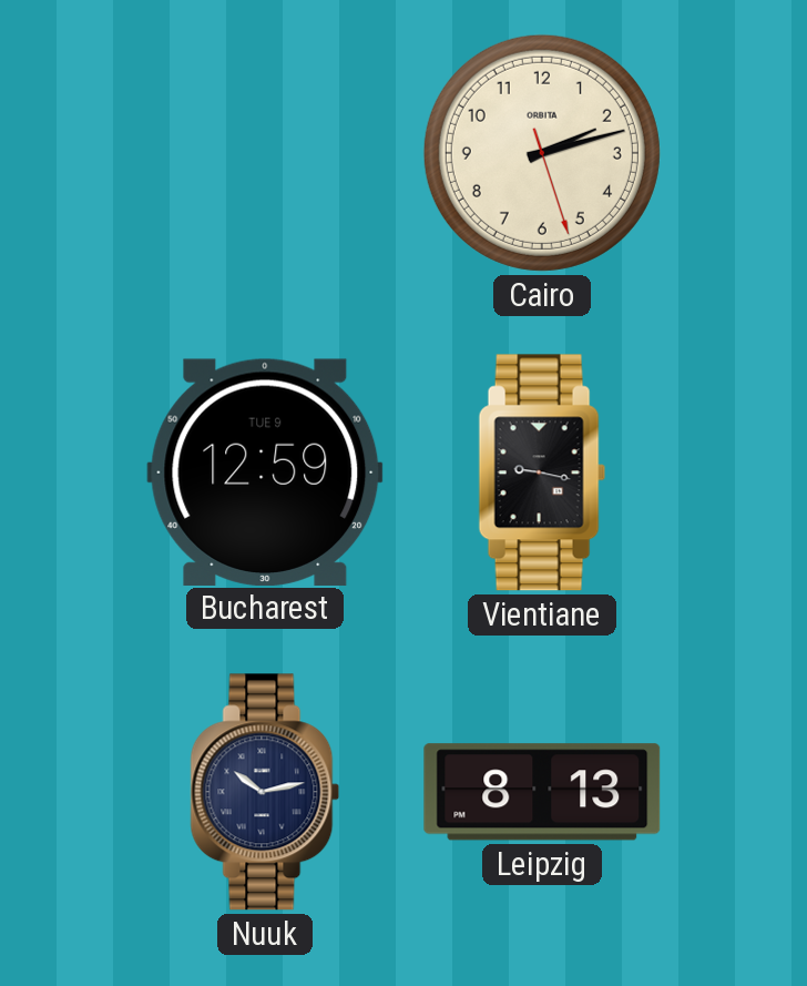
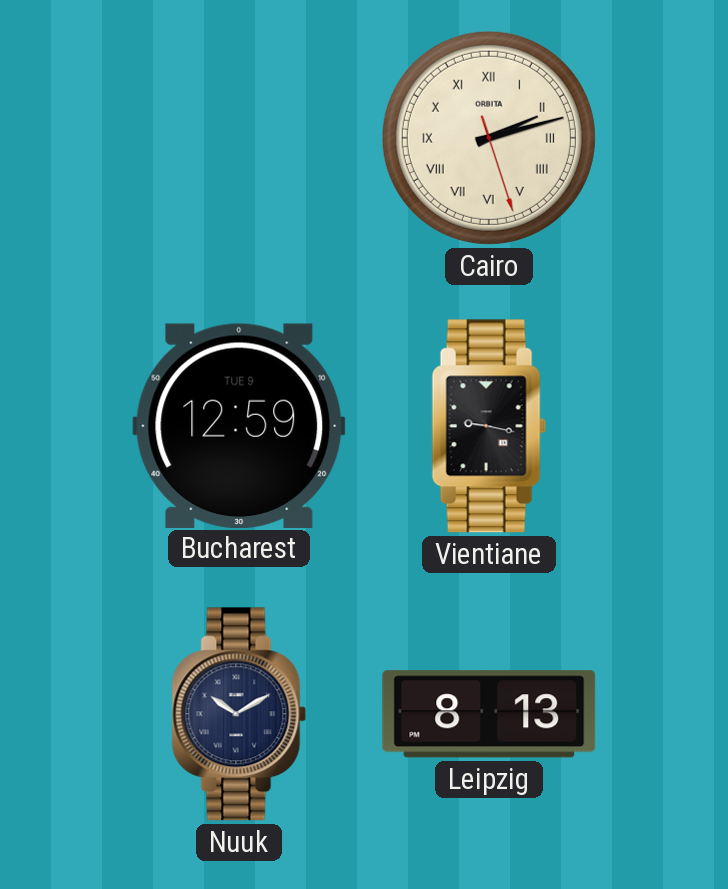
Cairo numerals: Arabic -> Roman (489, 138)
Nuuk: 10:13 -> 10:10 (239, 714)
